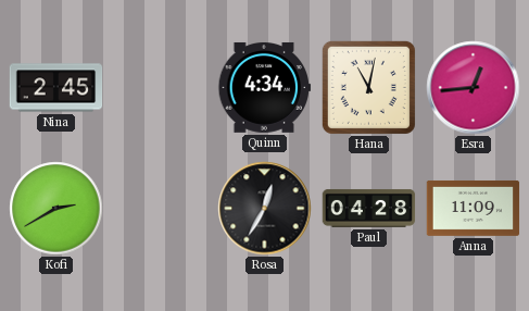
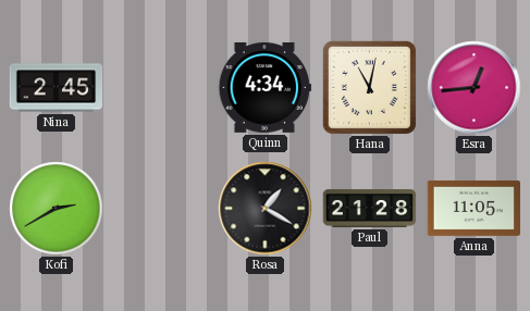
Rosa: 12:35 -> 1:20 (266, 209)
Paul: 04:28 -> 21:28 (370, 208)
Anna: 11:09 -> 11:05 (474, 208)
